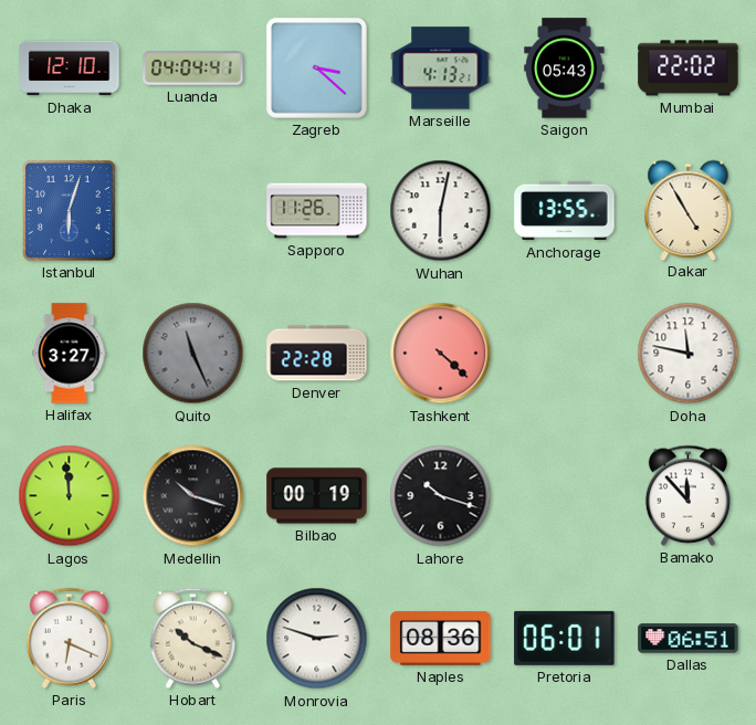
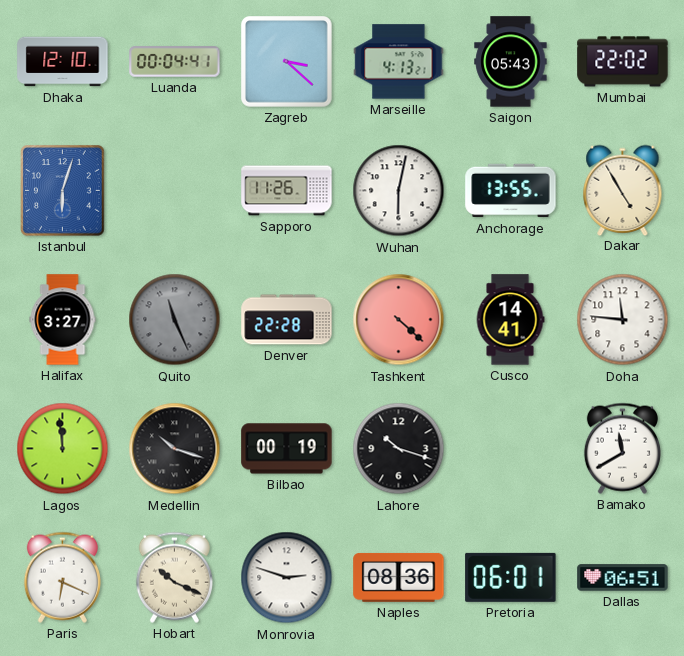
Luanda: 04:04 -> 00:04 (175, 62)
Cusco: none -> 14:41 (510, 320)
Doha: 11:47 -> 11:46 (623, 320)
Bamako: 11:53 -> 11:40 (622, 448)
